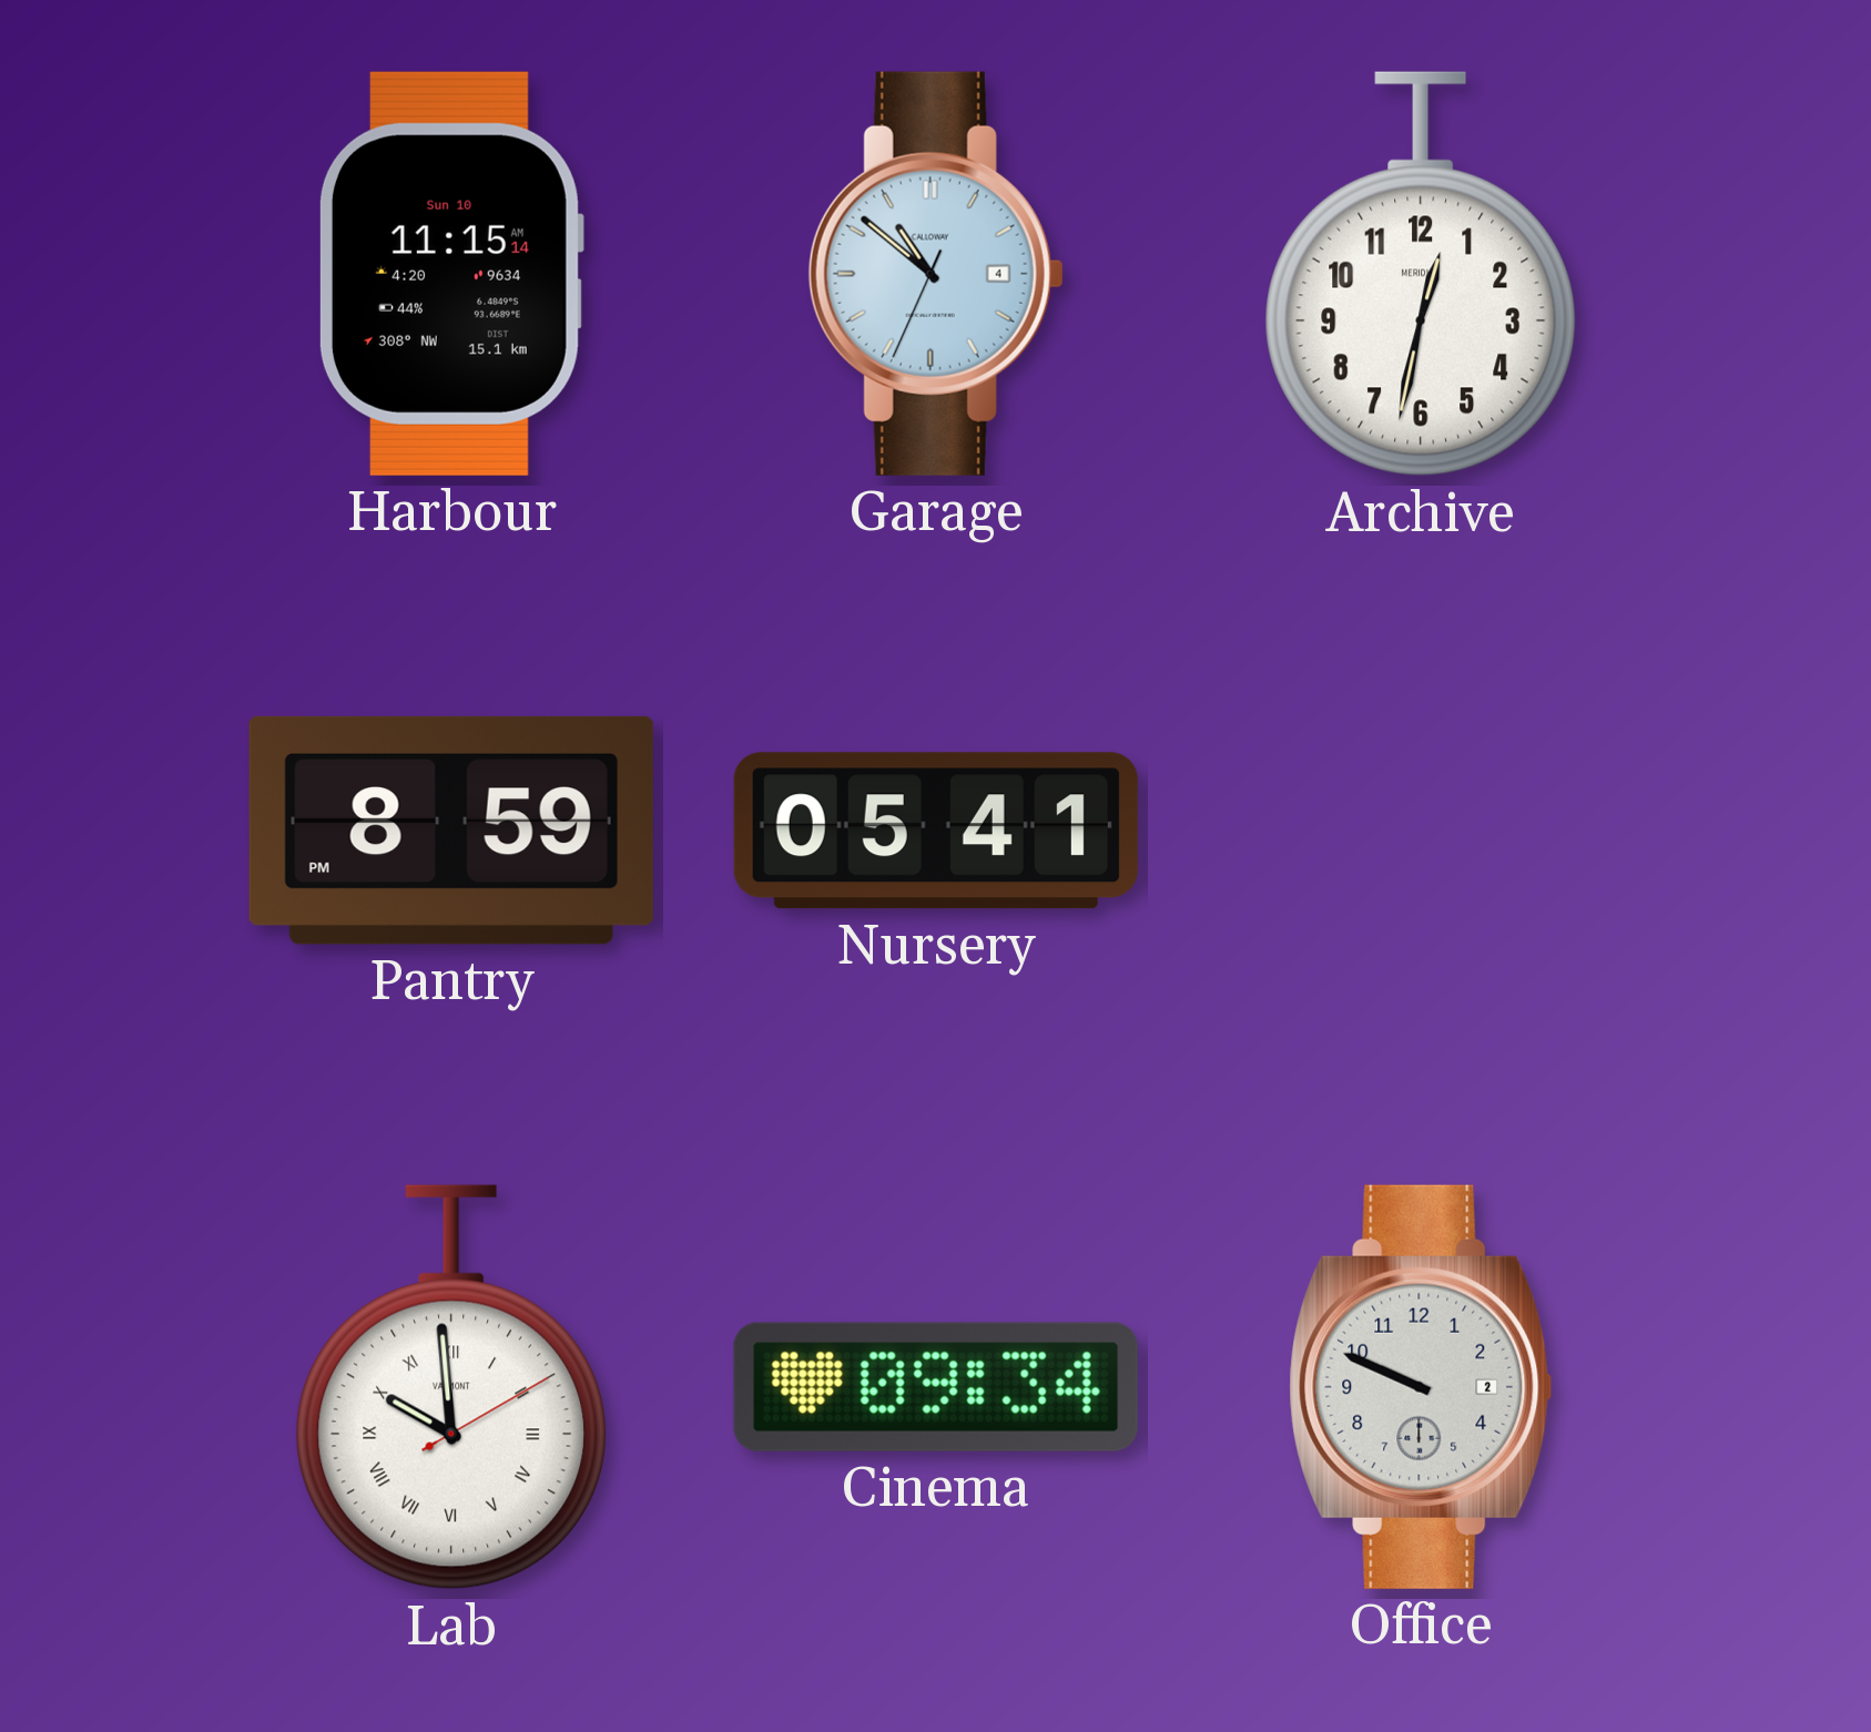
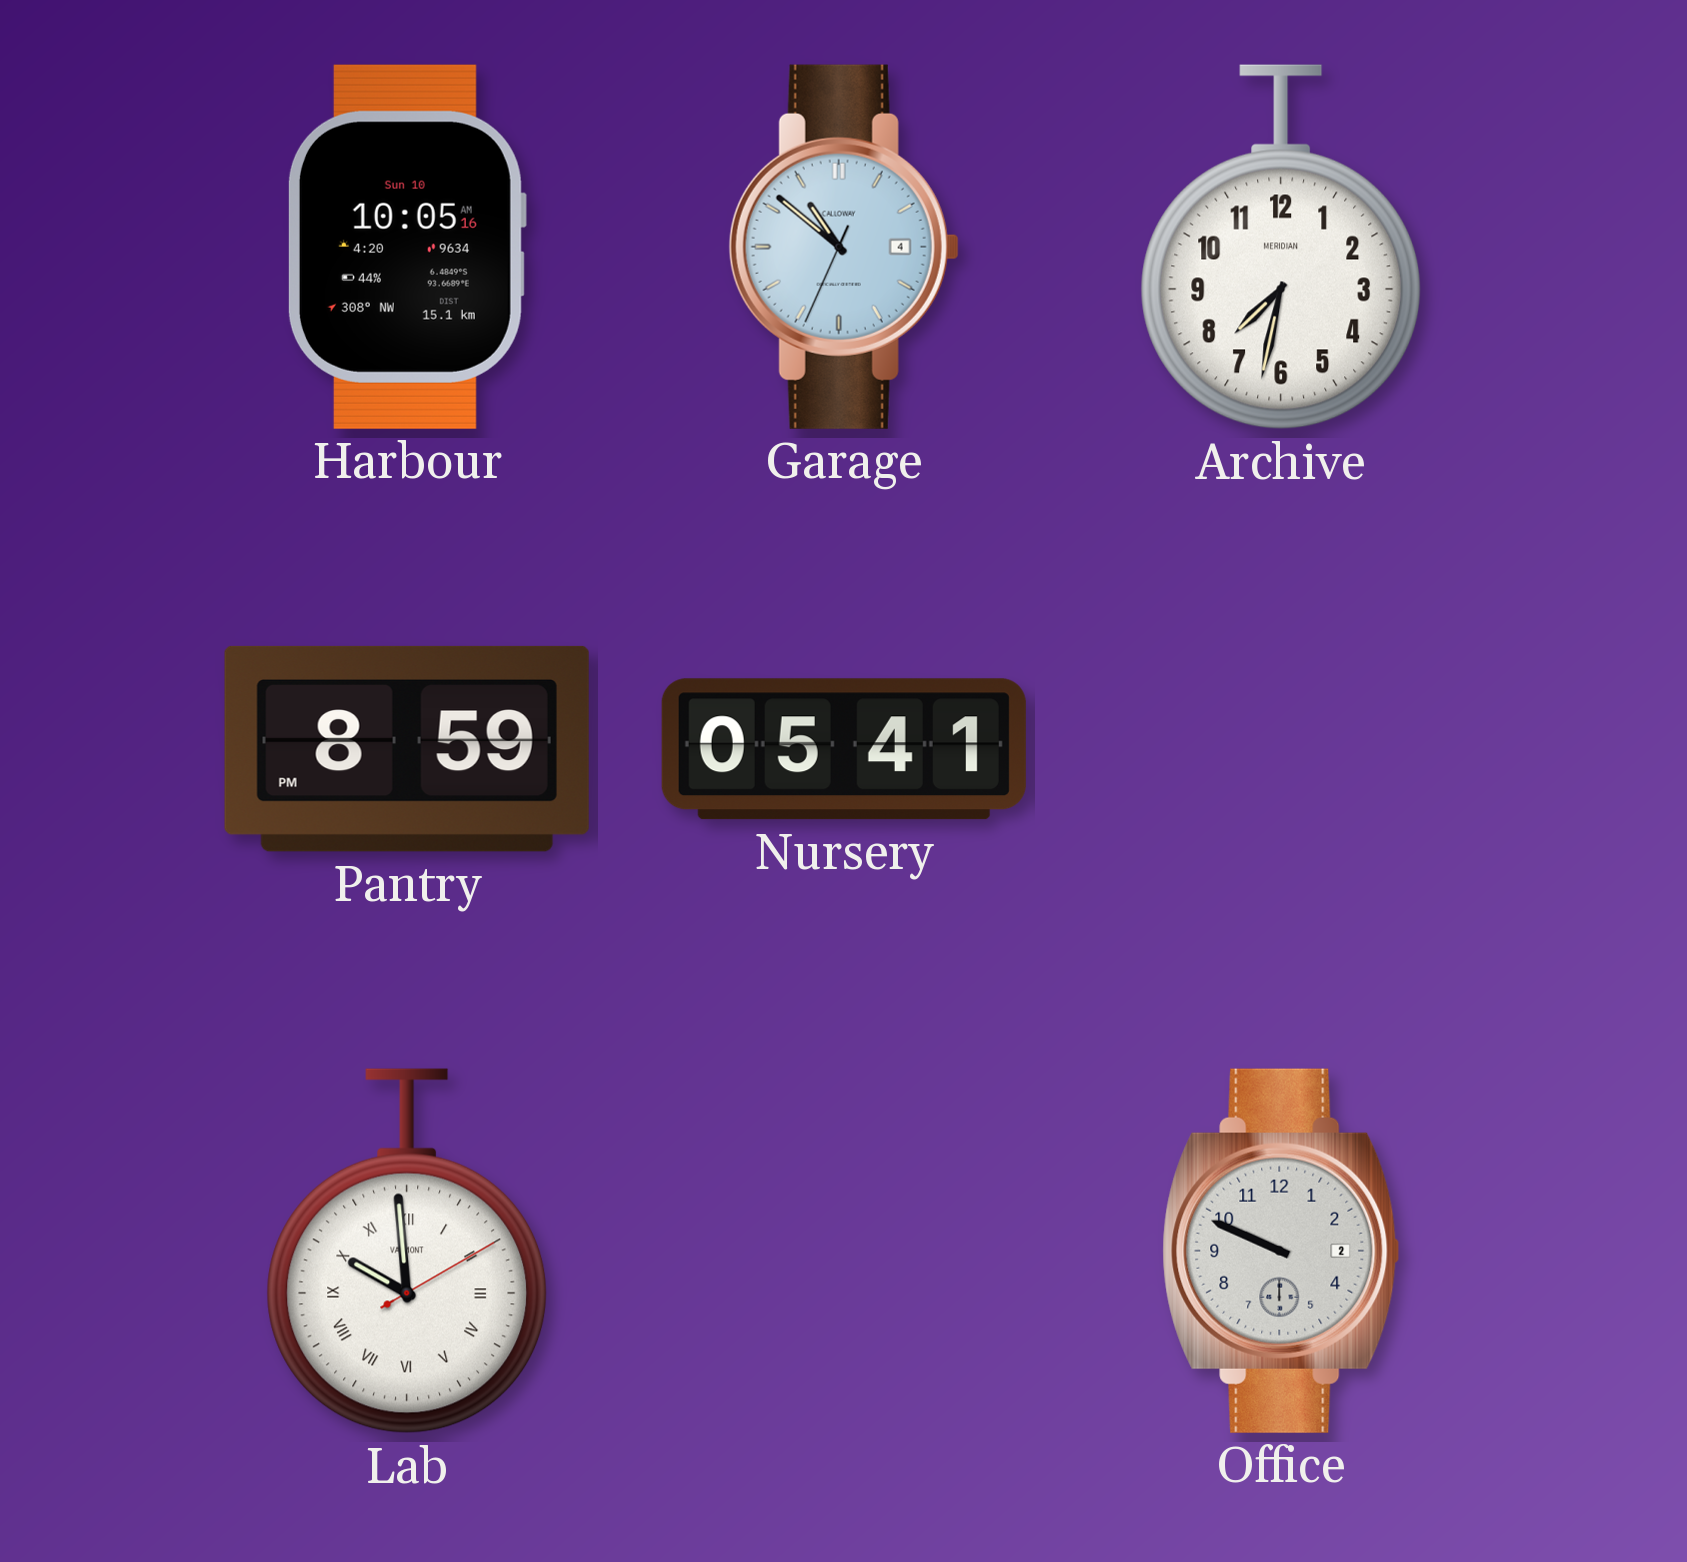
Harbour: 11:15 -> 10:05 (406, 247)
Archive: 12:32 -> 7:32 (1281, 247)
Cinema: 09:34 -> none (936, 1387)
